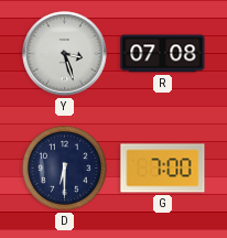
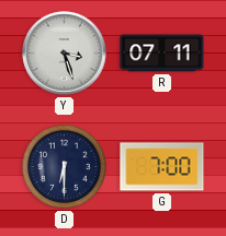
R: 07:08 -> 07:11 (162, 54)
